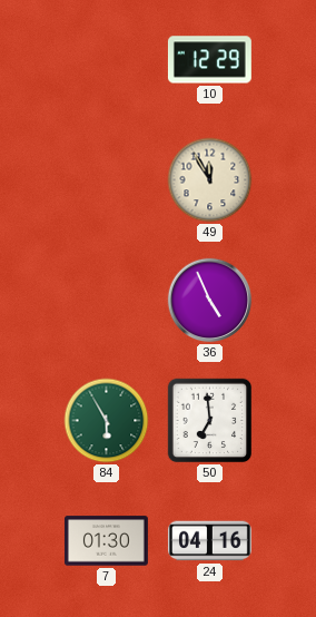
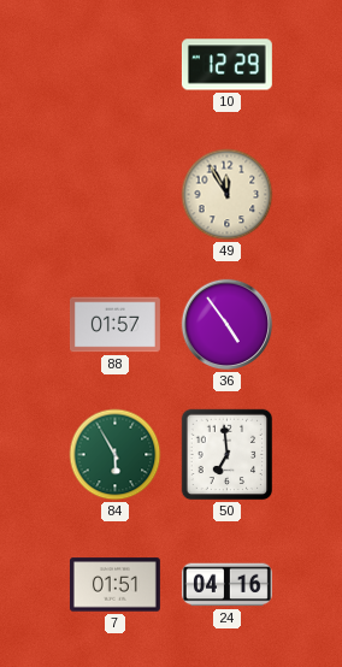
88: none -> 01:57 (114, 325)
36: 4:56 -> 4:54 (228, 325)
7: 01:30 -> 01:51 (114, 585)
